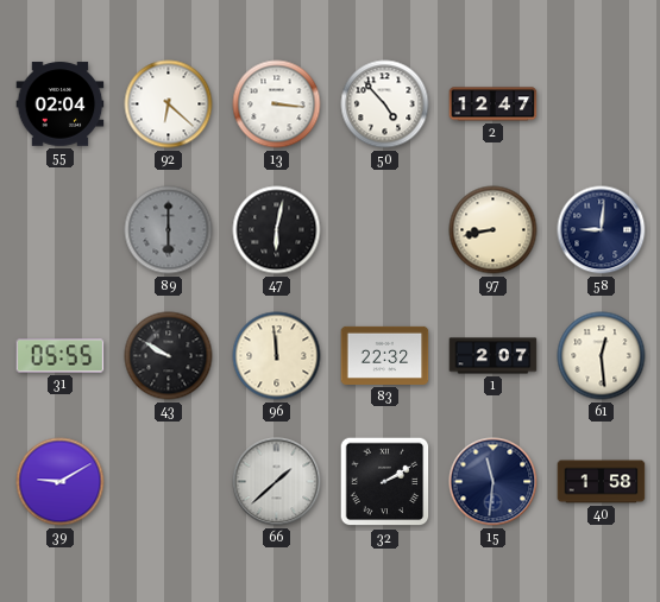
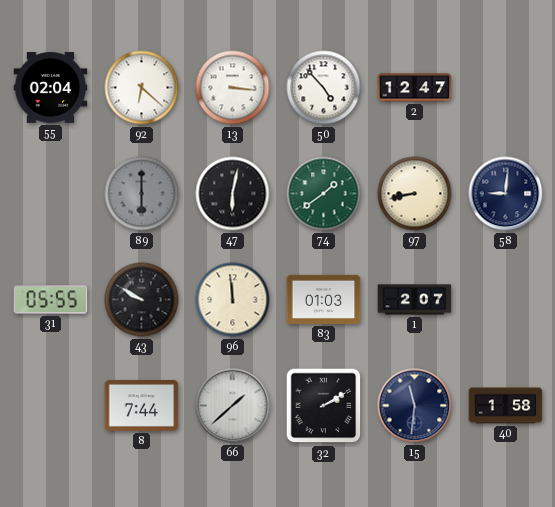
74: none -> 1:39 (324, 194)
83: 22:32 -> 01:03 (324, 299)
61: 12:29 -> none (602, 356)
39: 9:10 -> none (61, 482)
8: none -> 7:44 (142, 406)
